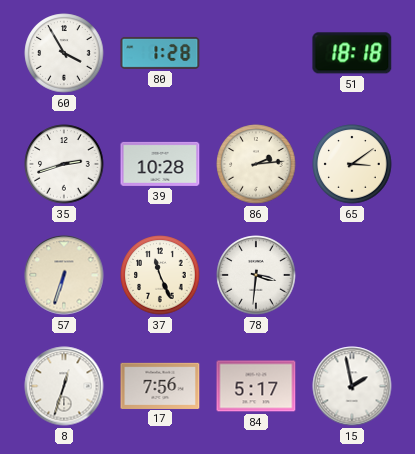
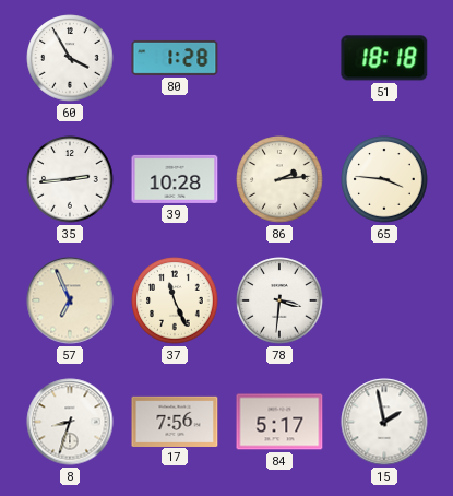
35: 2:42 -> 2:44 (70, 179)
65: 3:09 -> 3:46 (384, 179)
57: 6:33 -> 6:56 (70, 300)
8: 12:33 -> 8:33 (70, 422)
